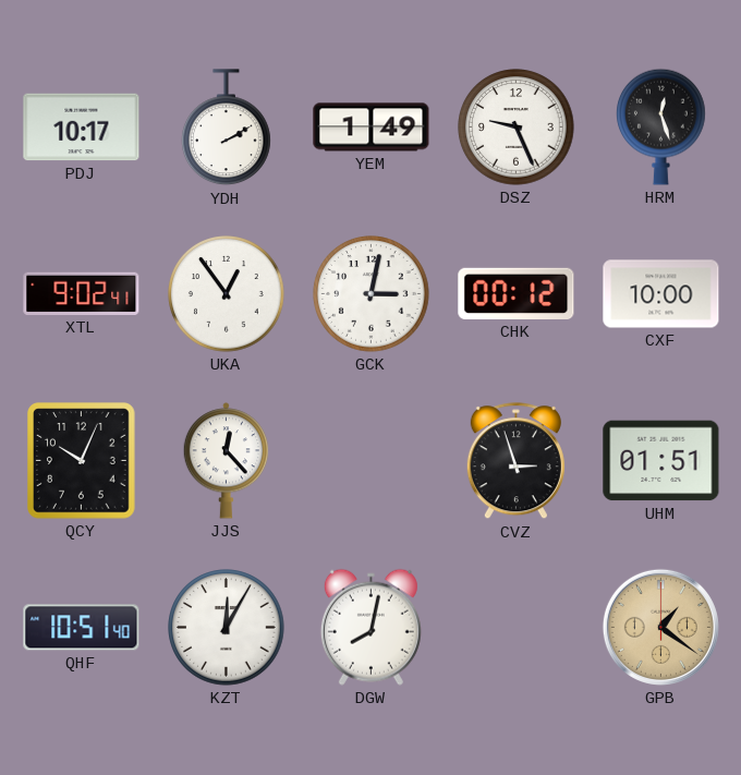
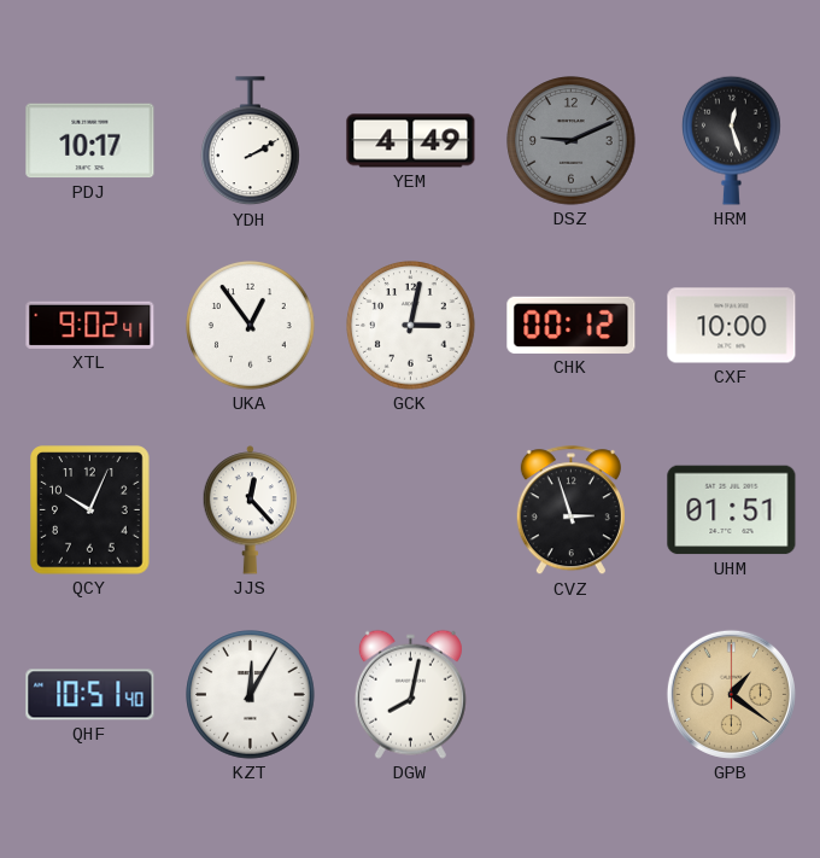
YEM: 1:49 -> 4:49 (411, 141)
DSZ: 9:26 -> 9:11 (572, 141)
DSZ dial: white -> grey (572, 141)
